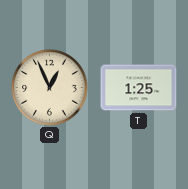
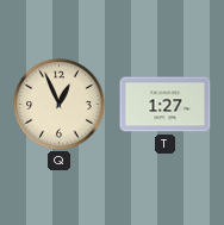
T: 1:25 -> 1:27 (166, 105)
